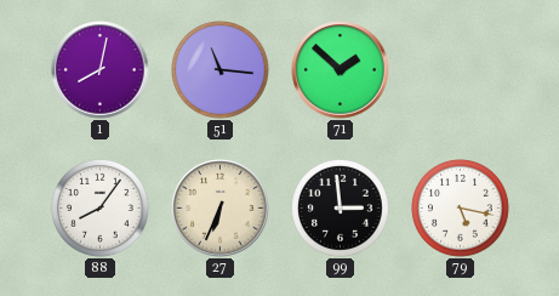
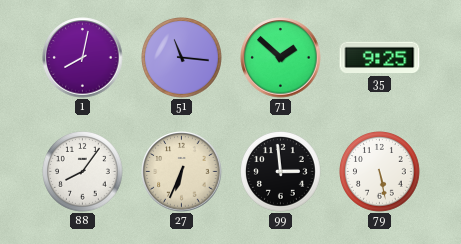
35: none -> 9:25 (380, 58)
79: 5:17 -> 5:28 (380, 172)
